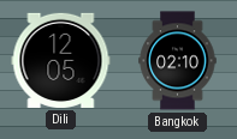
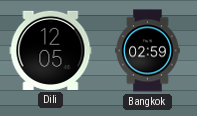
Bangkok: 02:10 -> 02:59 (148, 51)
